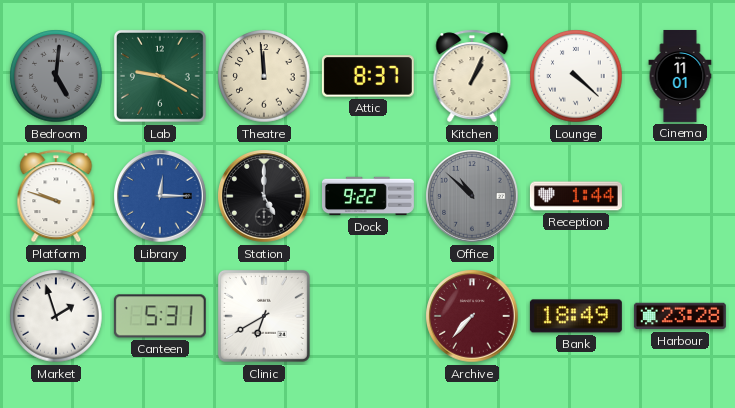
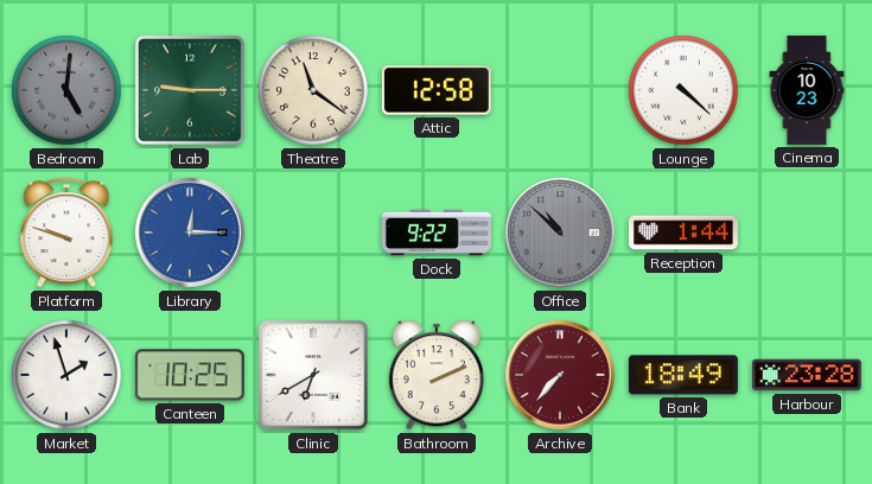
Lab: 9:20 -> 9:15 (190, 90)
Theatre: 11:59 -> 11:21 (313, 90)
Attic: 8:37 -> 12:58 (437, 90)
Kitchen: 1:04 -> none (472, 76)
Cinema: 11:01 -> 10:23 (807, 90)
Station: 5:00 -> none (264, 196)
Canteen: 5:31 -> 10:25 (190, 375)
Bathroom: none -> 2:11 (435, 375)
